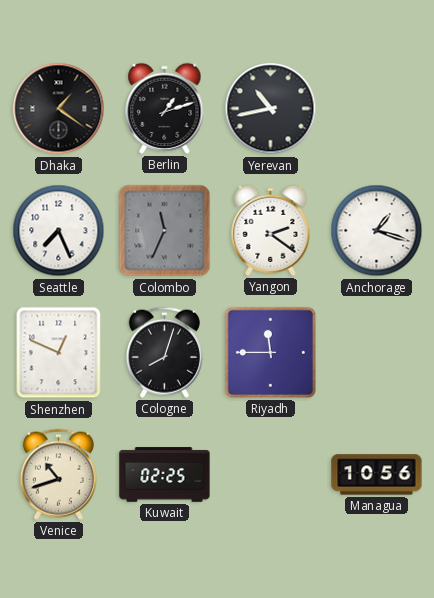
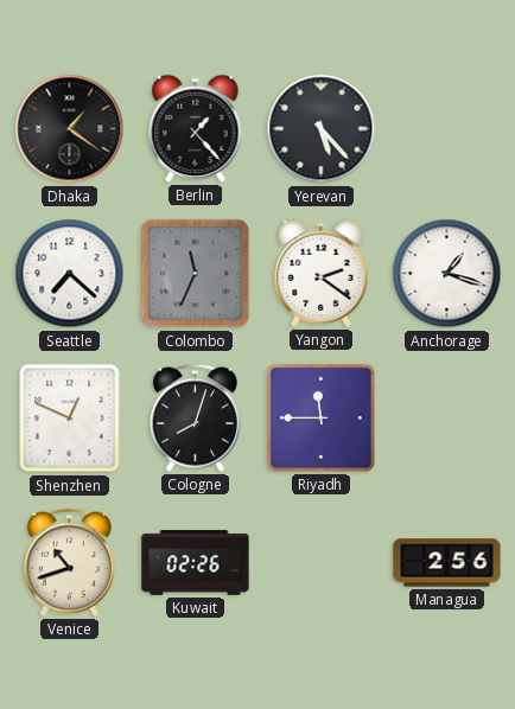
Berlin: 1:12 -> 1:23 (196, 128)
Yerevan: 10:43 -> 5:23 (322, 129)
Seattle: 7:26 -> 7:22 (70, 274)
Kuwait: 02:25 -> 02:26 (196, 563)
Managua: 10:56 -> 2:56 (447, 563)
